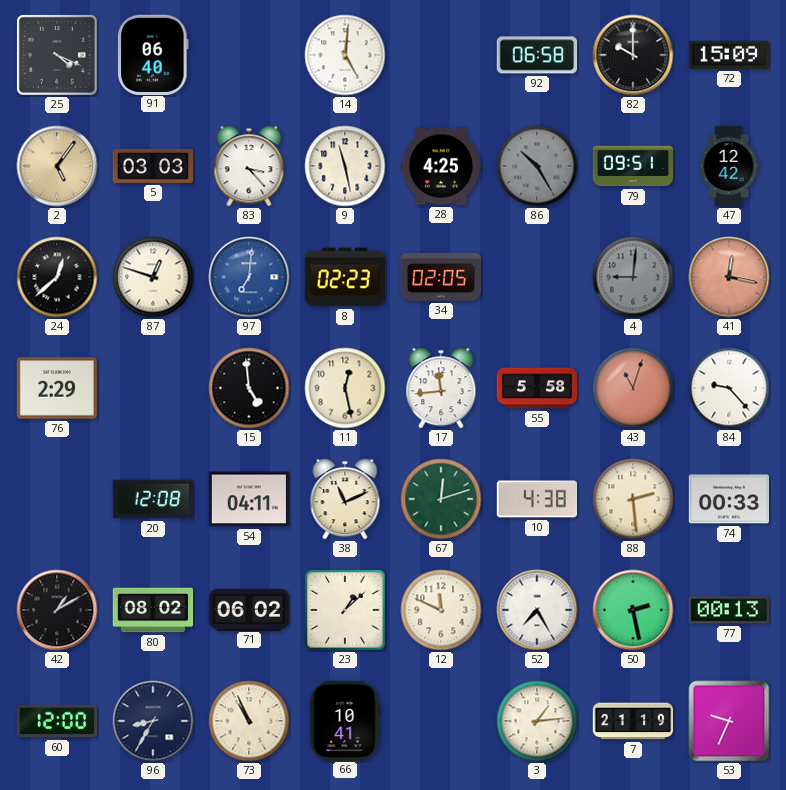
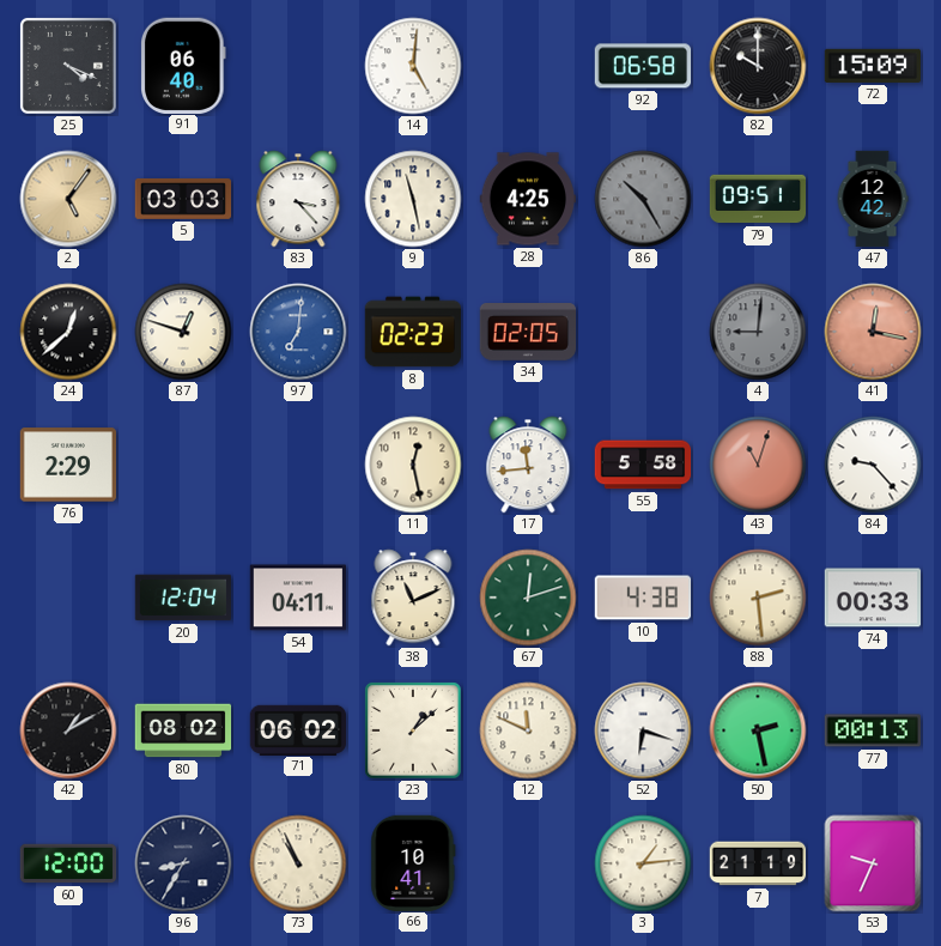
15: 4:59 -> none (249, 388)
20: 12:08 -> 12:04 (183, 598)
52: 7:25 -> 6:18 (643, 730)
